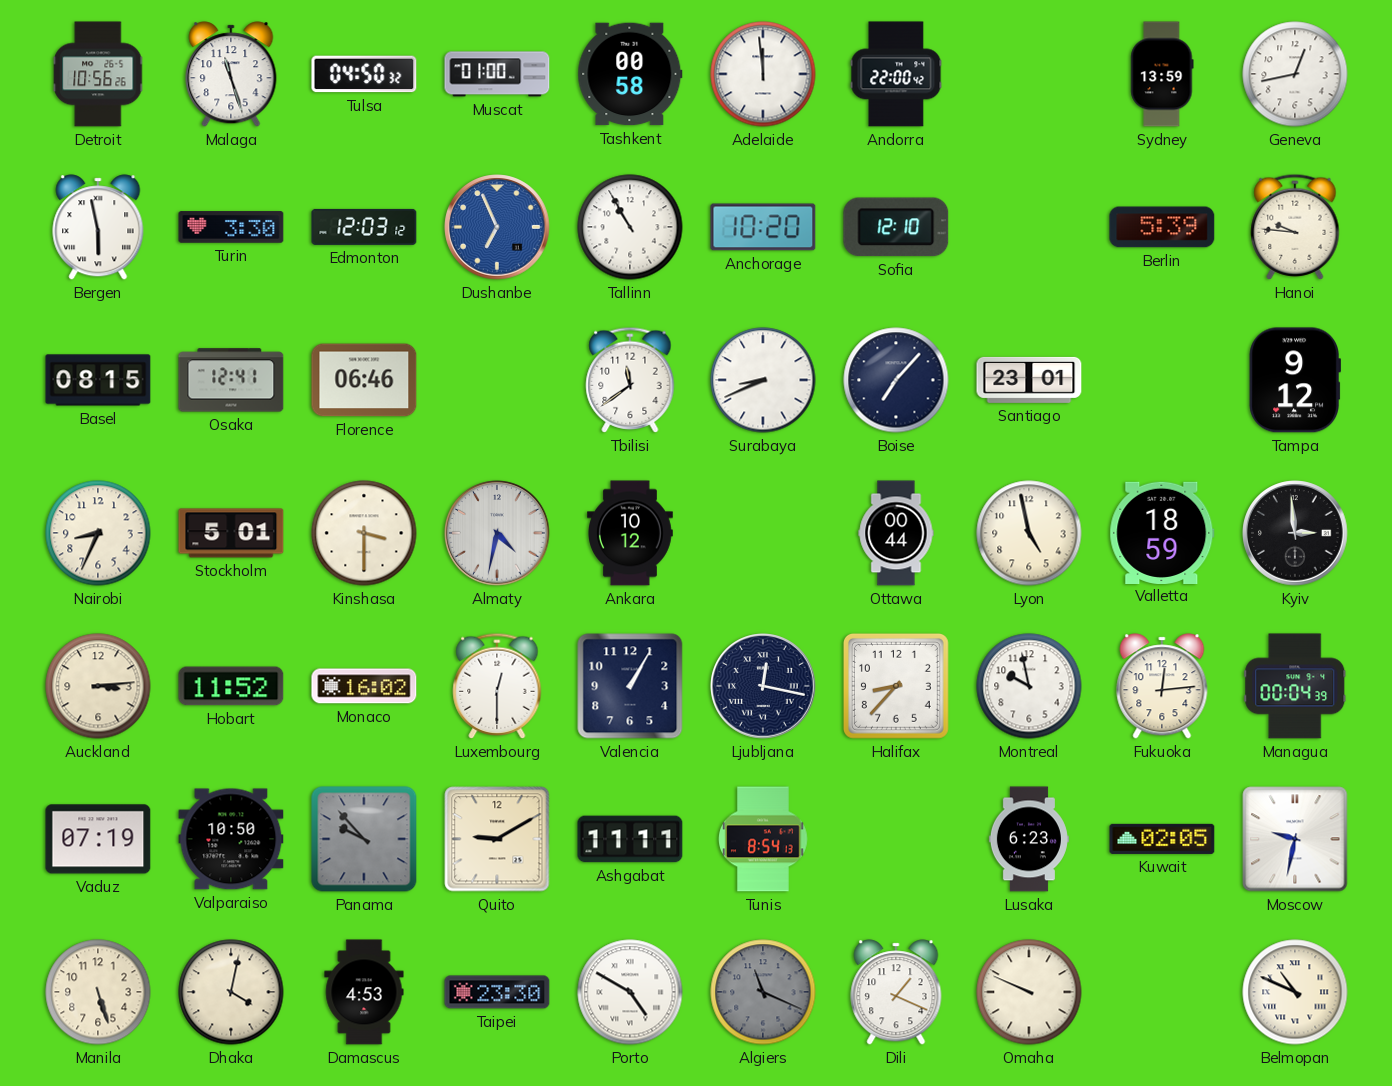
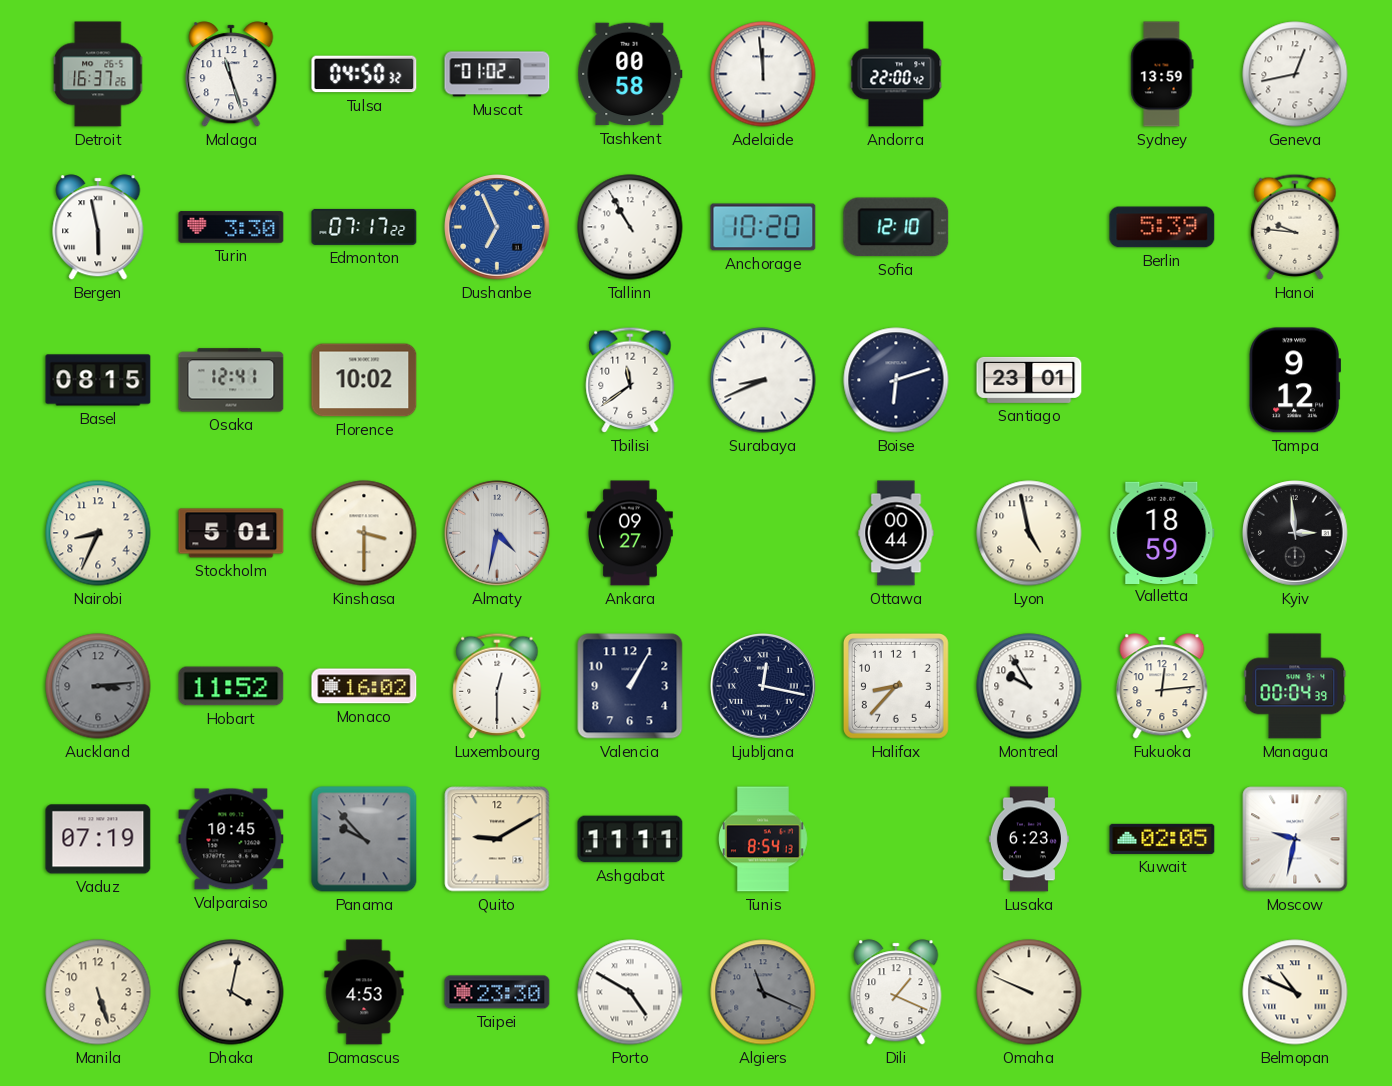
Detroit: 10:56 -> 16:37 (99, 74)
Muscat: 01:00 -> 01:02 (497, 74)
Edmonton: 12:03 -> 07:17 (364, 227)
Florence: 06:46 -> 10:02 (364, 380)
Boise: 7:07 -> 6:12 (896, 380)
Ankara: 10:12 -> 09:27 (631, 533)
Auckland dial: cream -> grey (98, 686)
Montreal: 9:58 -> 9:55 (1029, 686)
Valparaiso: 10:50 -> 10:45 (231, 839)
